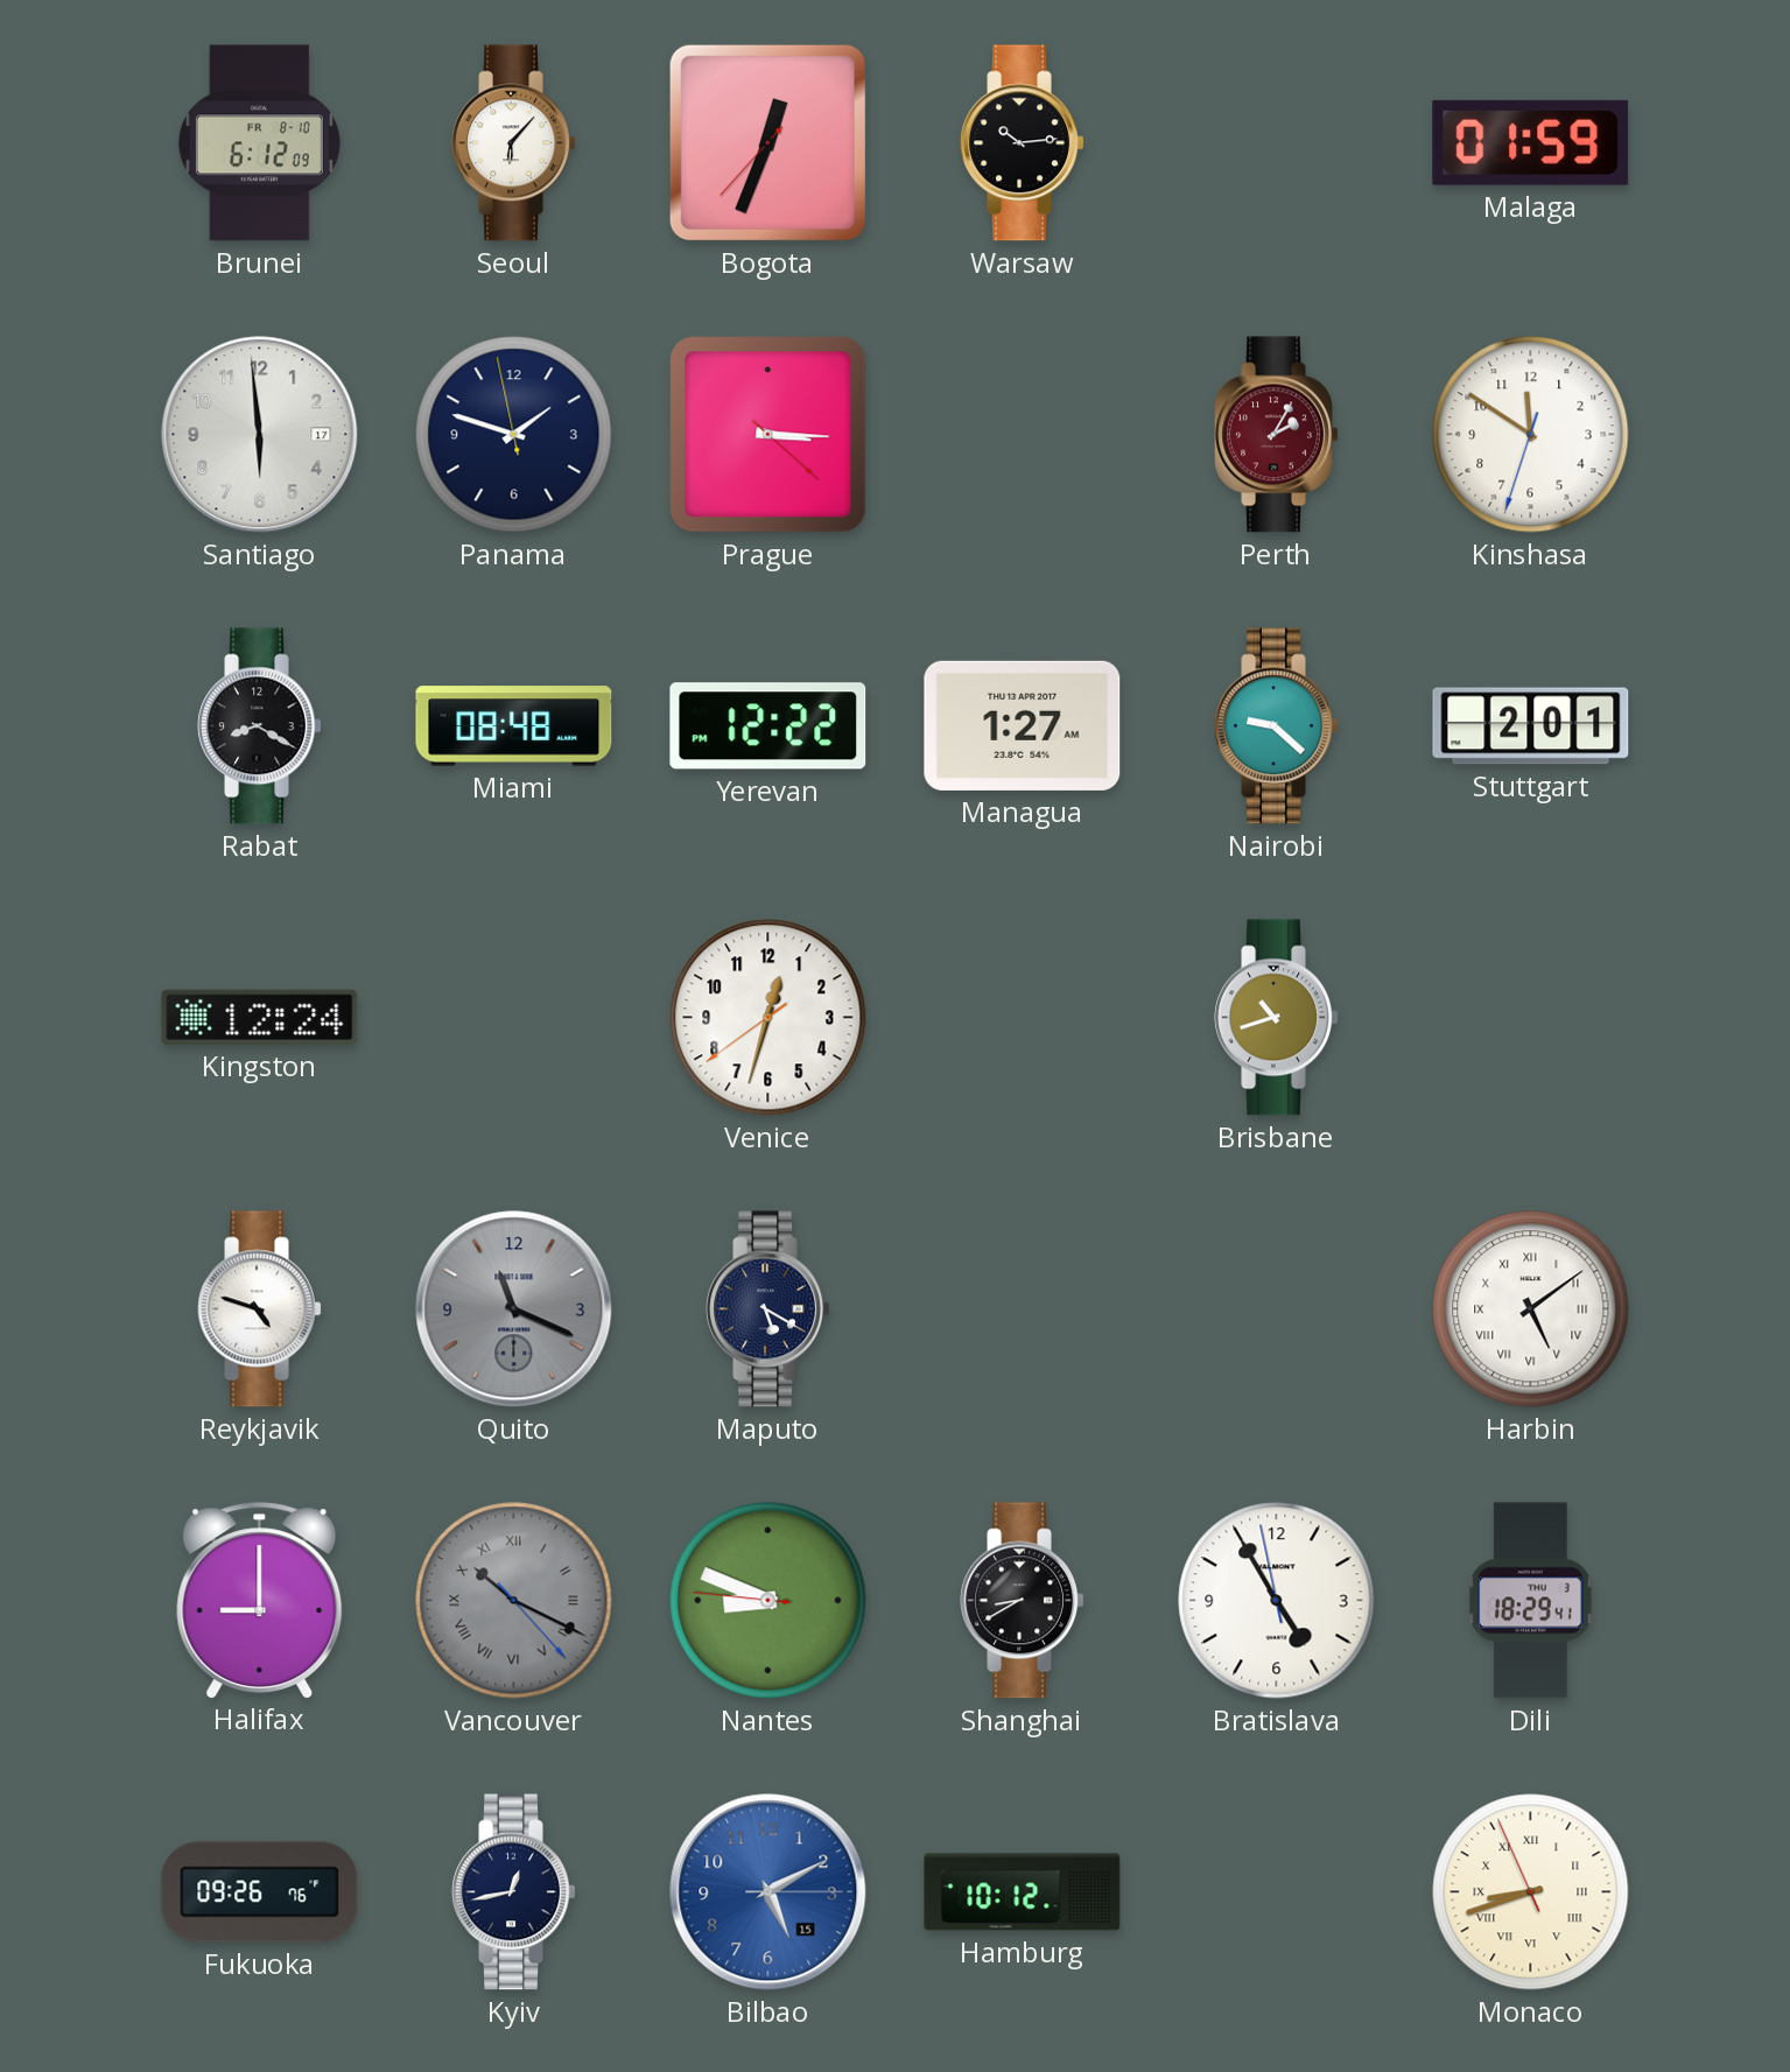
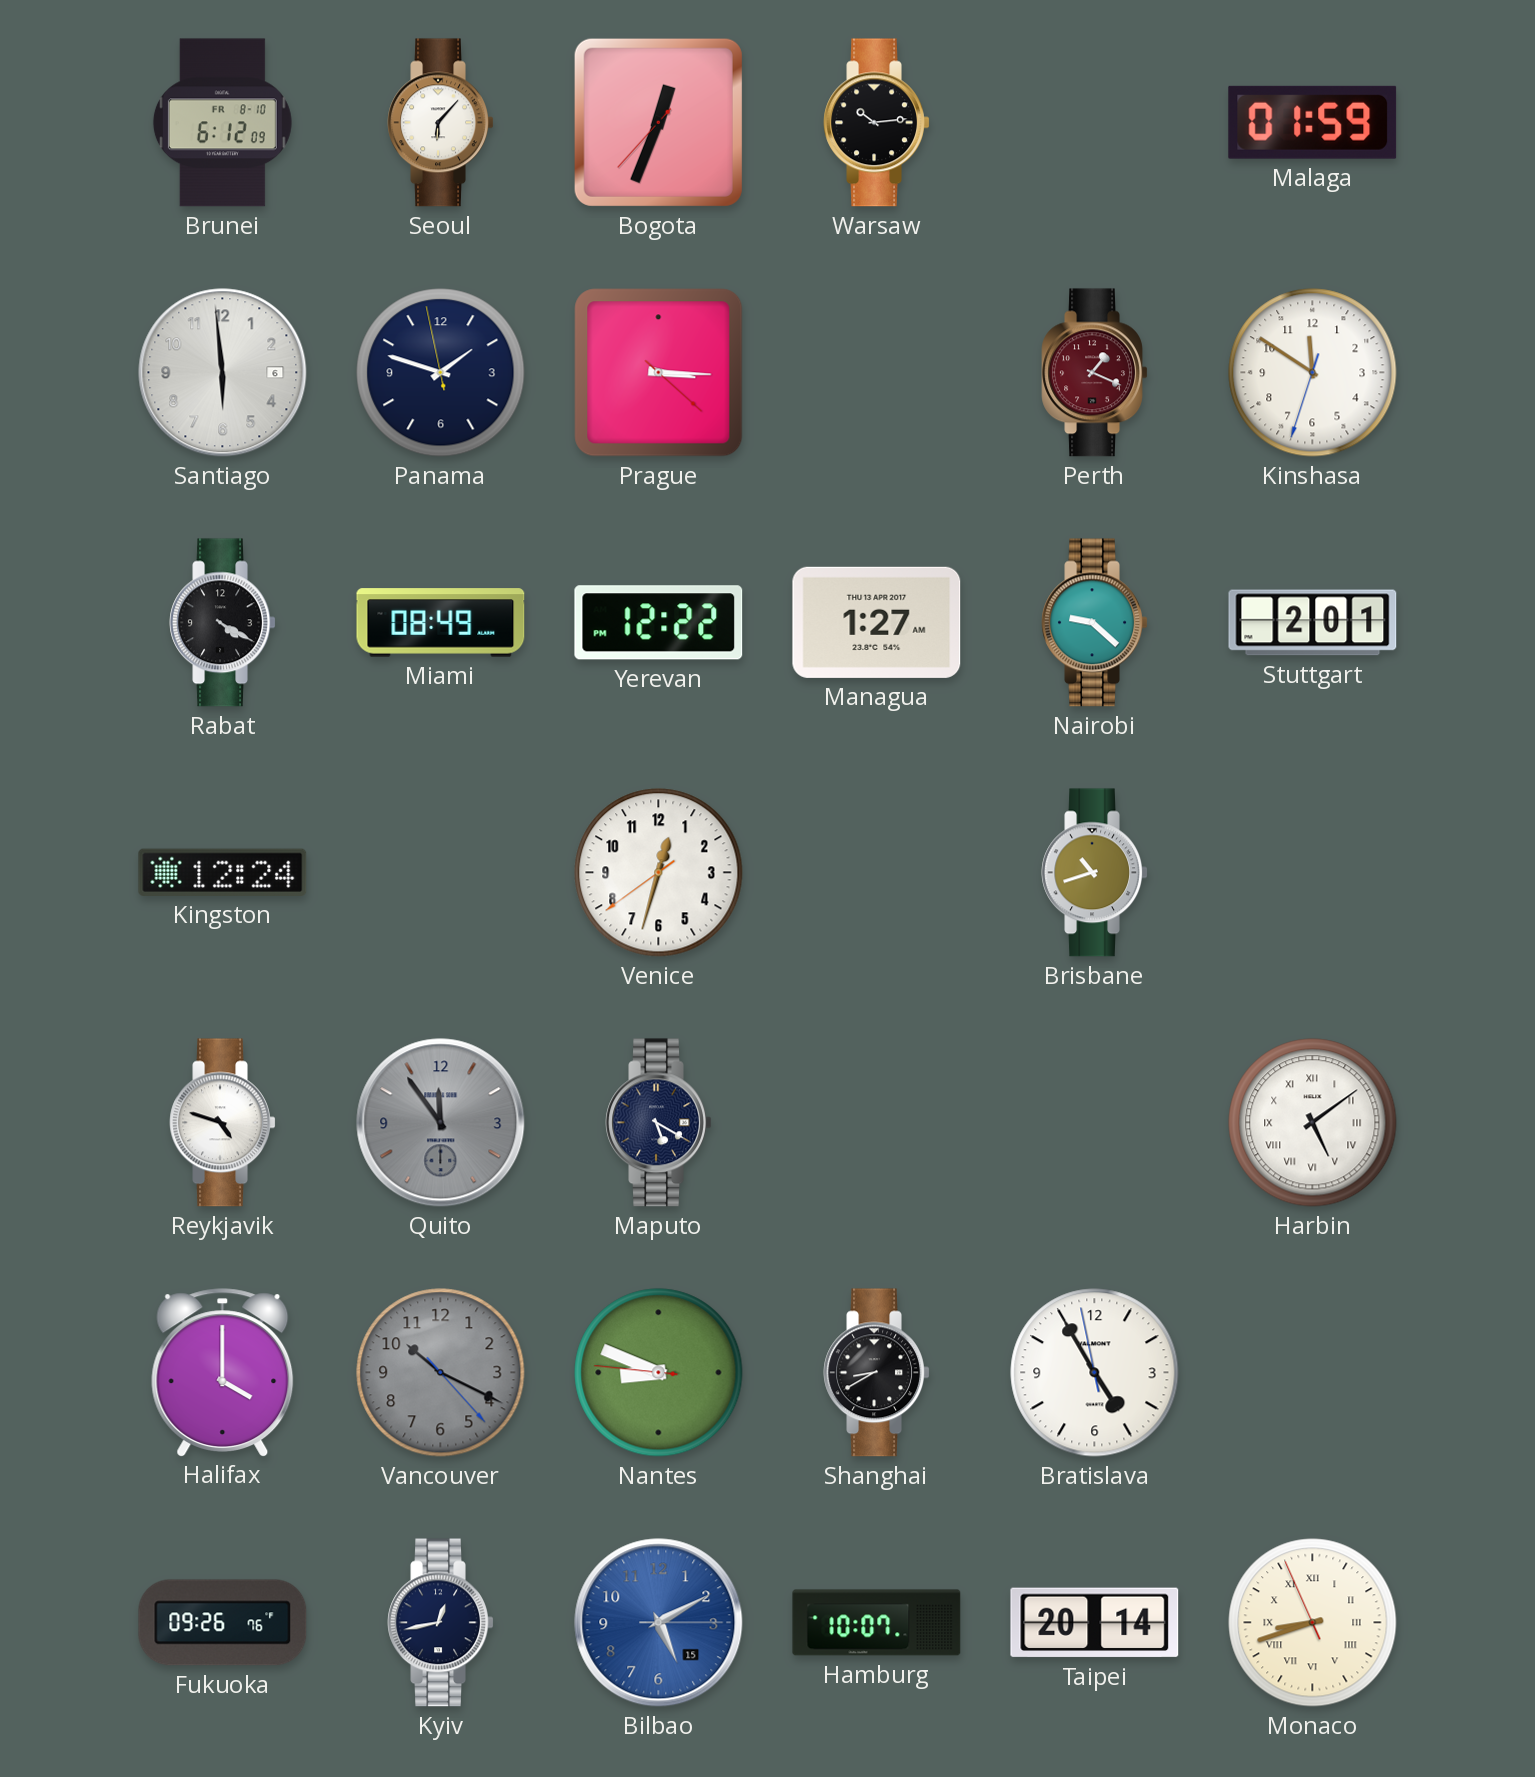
Santiago date: 17 -> 6 (223, 373)
Perth: 2:05 -> 1:19 (1095, 373)
Rabat: 8:20 -> 4:20 (223, 623)
Miami: 08:48 -> 08:49 (441, 623)
Quito: 11:19 -> 11:54 (441, 1123)
Halifax: 9:00 -> 4:00 (223, 1372)
Vancouver numerals: Roman -> Arabic (441, 1373)
Dili: 18:29 -> none (1530, 1601)
Hamburg: 10:12 -> 10:07 (877, 1623)
Taipei: none -> 20:14 (1095, 1623)
